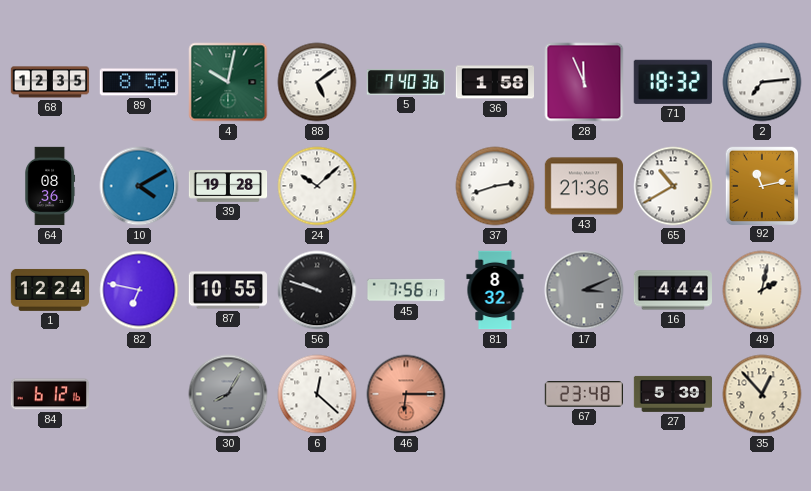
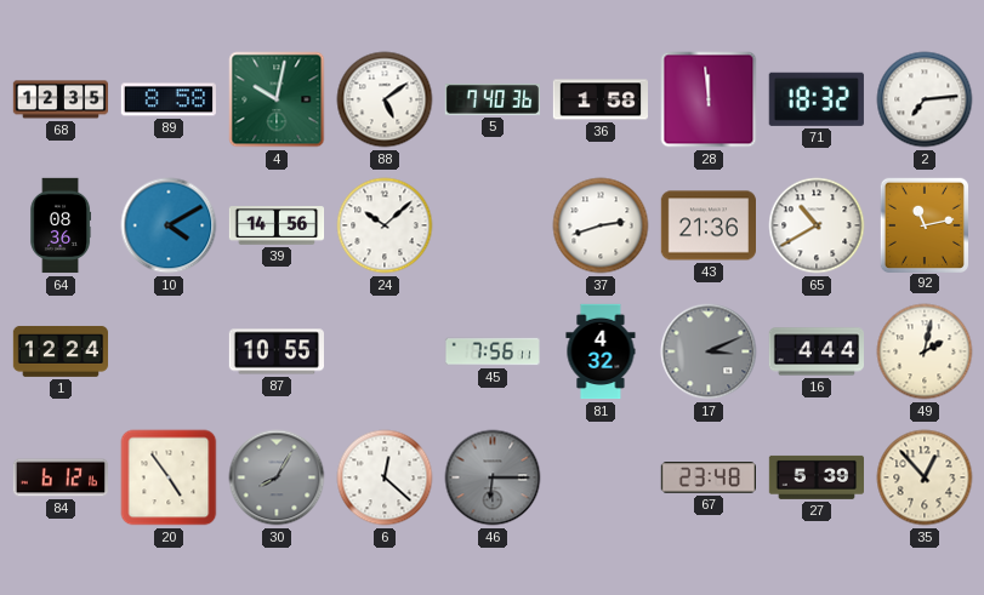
89: 8:56 -> 8:58 (169, 99)
28: 11:56 -> 11:59 (709, 99)
39: 19:28 -> 14:56 (277, 225)
82: 6:47 -> none (139, 290)
56: 9:48 -> none (317, 290)
81: 8:32 -> 4:32 (601, 351)
20: none -> 4:54 (169, 477)
46 dial: salmon -> grey (493, 477)
